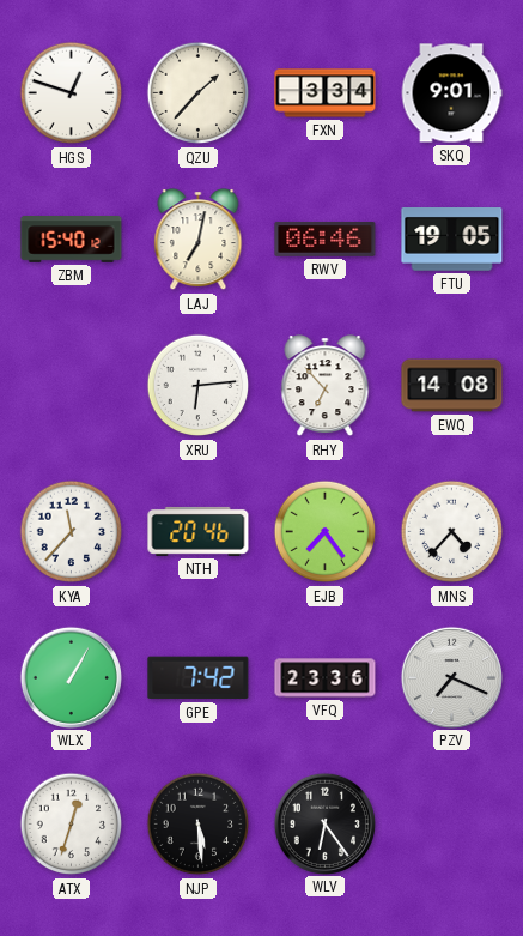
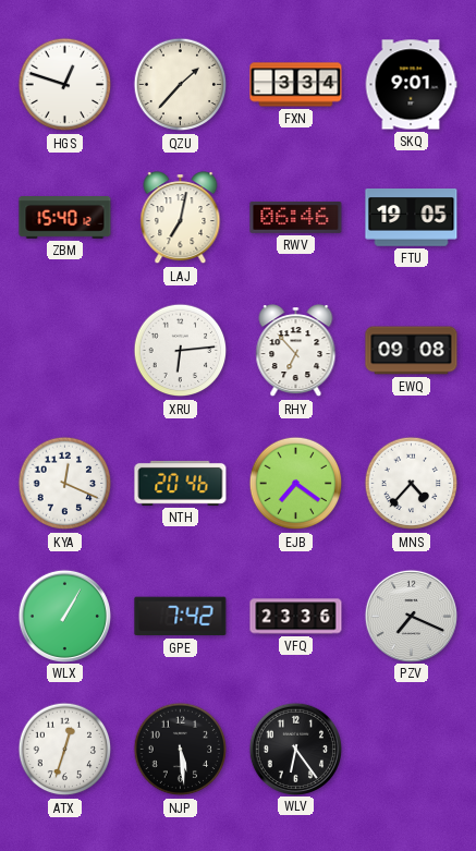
EWQ: 14:08 -> 09:08 (412, 351)
KYA: 11:37 -> 12:19 (65, 484)
EJB: 7:24 -> 7:21 (296, 484)
